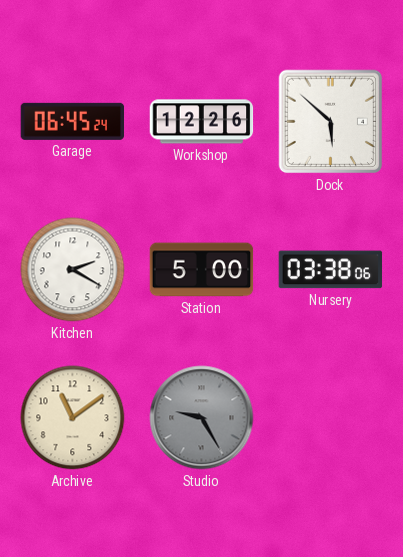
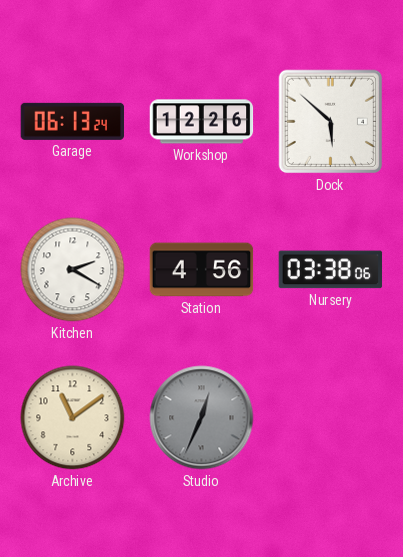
Garage: 06:45 -> 06:13 (73, 121)
Station: 5:00 -> 4:56 (202, 270)
Studio: 9:25 -> 12:34 (202, 418)
